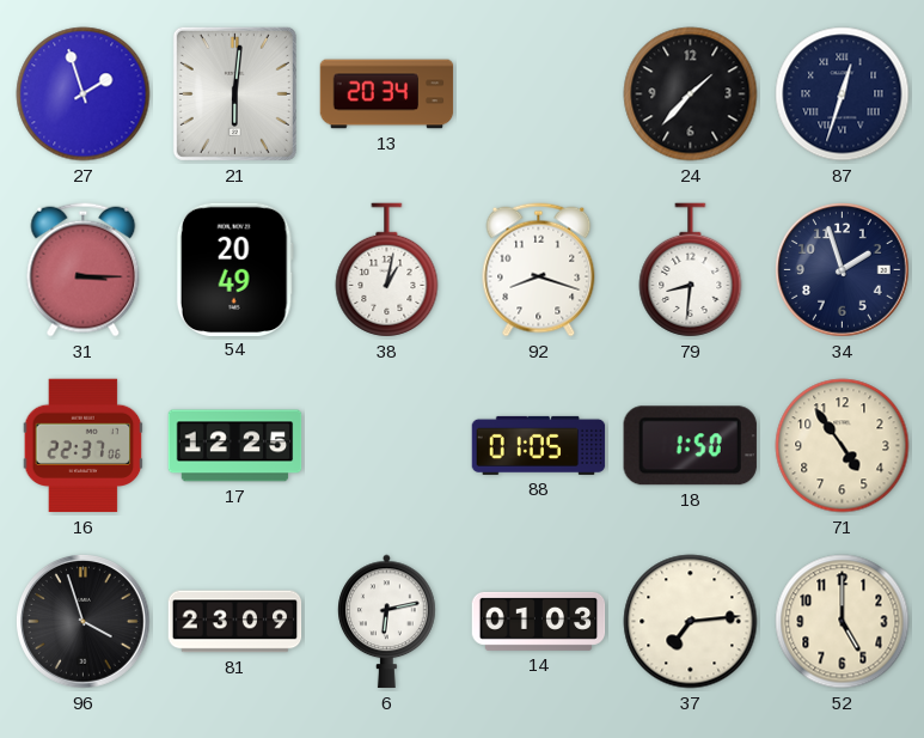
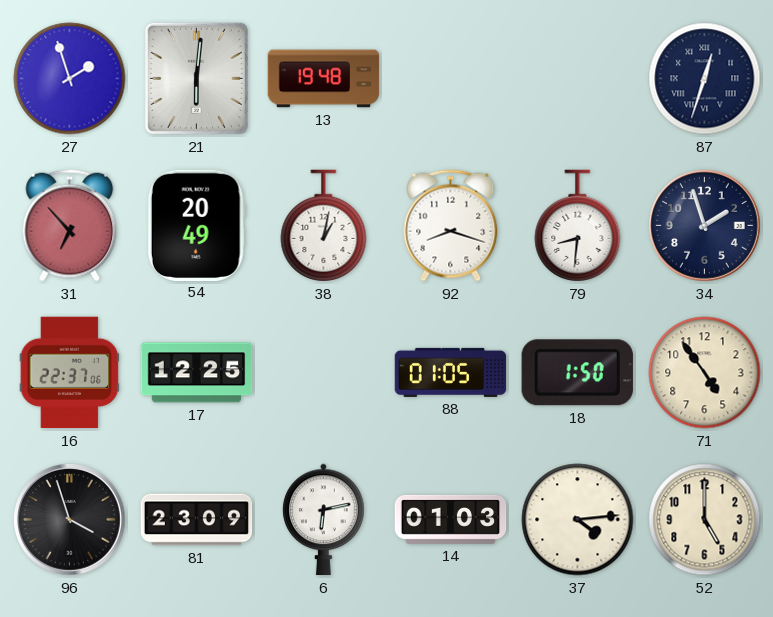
13: 20:34 -> 19:48 (324, 79)
24: 1:37 -> none (691, 94)
31: 3:15 -> 6:53 (70, 226)
37: 7:14 -> 4:14 (578, 520)
